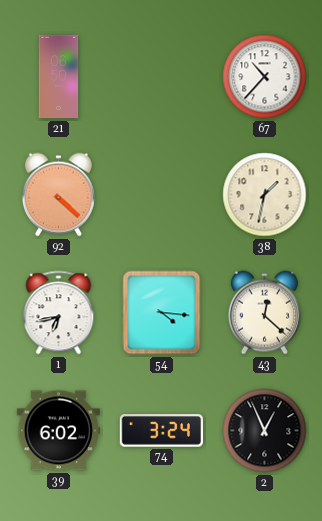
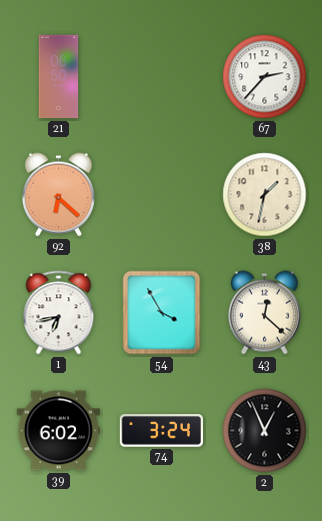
67: 10:37 -> 2:37 (265, 77)
92: 4:22 -> 6:22 (58, 195)
54: 4:16 -> 3:55 (162, 313)
